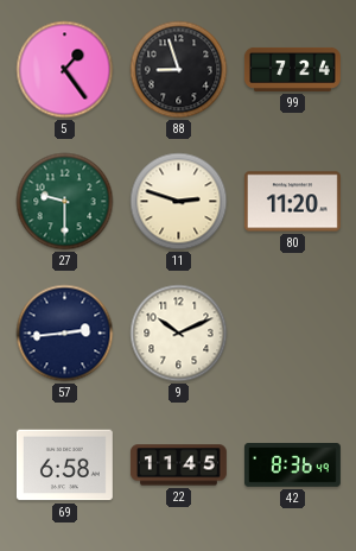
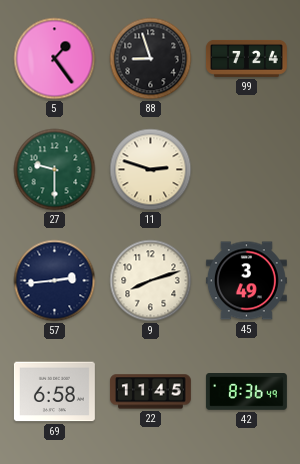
80: 11:20 -> none (292, 202)
9: 10:11 -> 8:12 (151, 281)
45: none -> 3:49 (246, 281)
